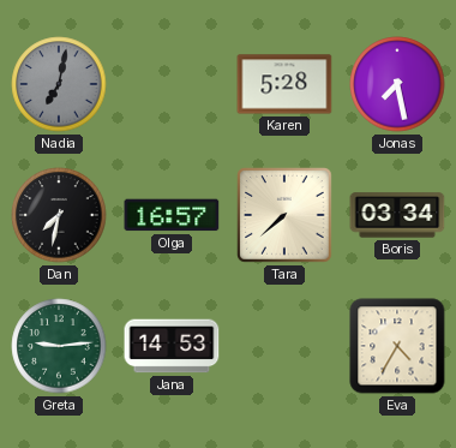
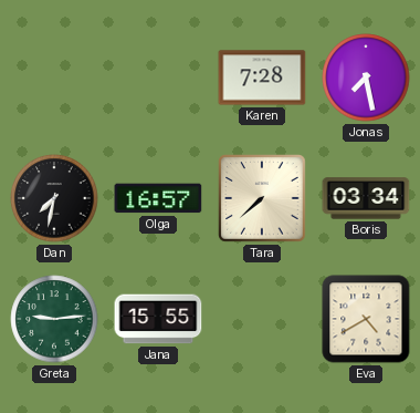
Nadia: 7:02 -> none (59, 84)
Karen: 5:28 -> 7:28 (262, 78)
Jana: 14:53 -> 15:55 (158, 319)
Eva: 4:35 -> 4:40 (366, 319)
